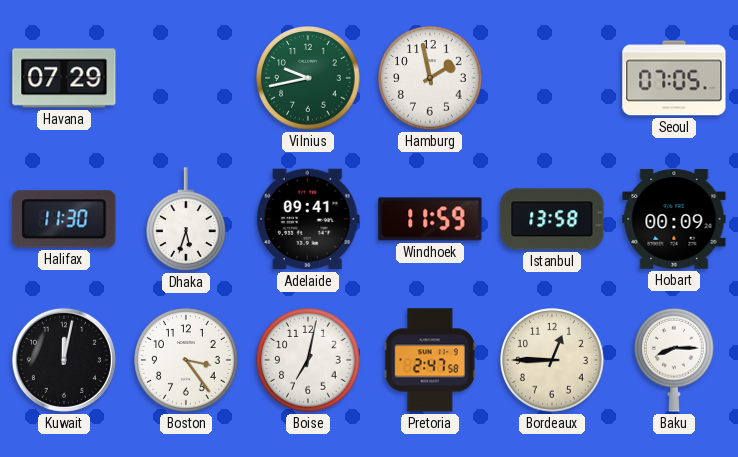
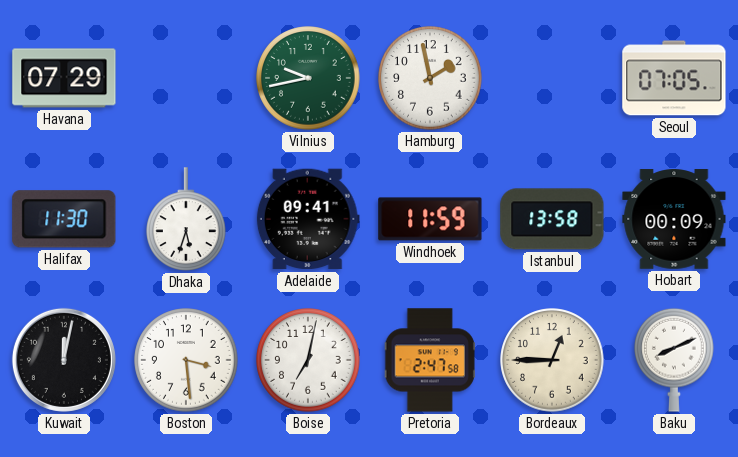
Boston: 3:24 -> 3:29 (186, 360)
Baku: 8:15 -> 8:11 (675, 360)
